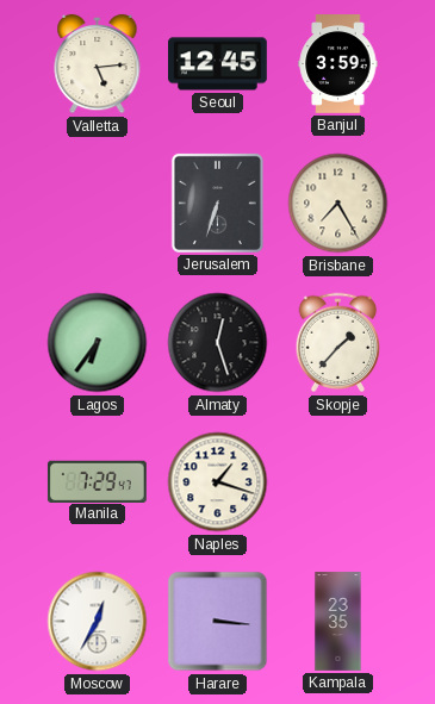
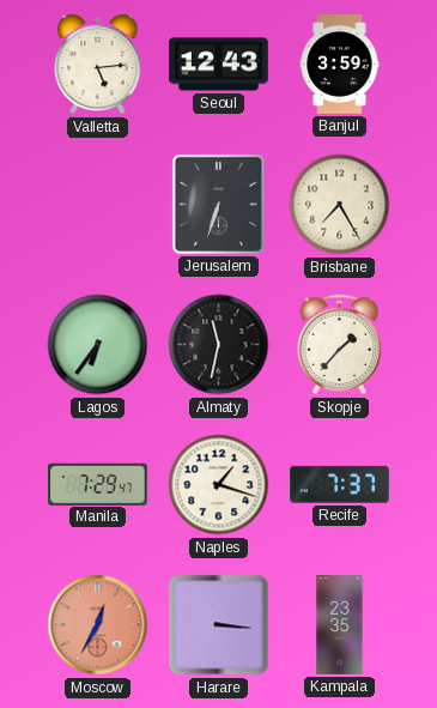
Seoul: 12:45 -> 12:43 (219, 65)
Almaty: 12:27 -> 11:32 (219, 345)
Recife: none -> 7:37 (340, 484)
Moscow dial: white -> salmon (98, 625)
